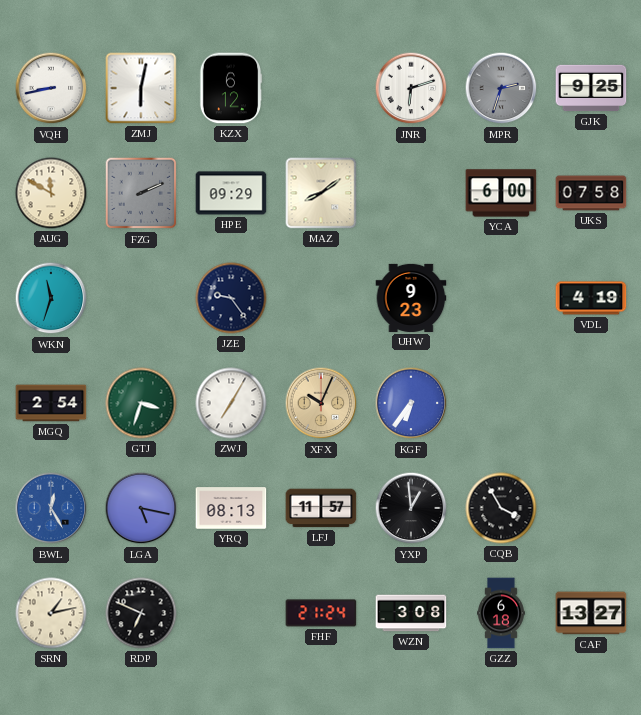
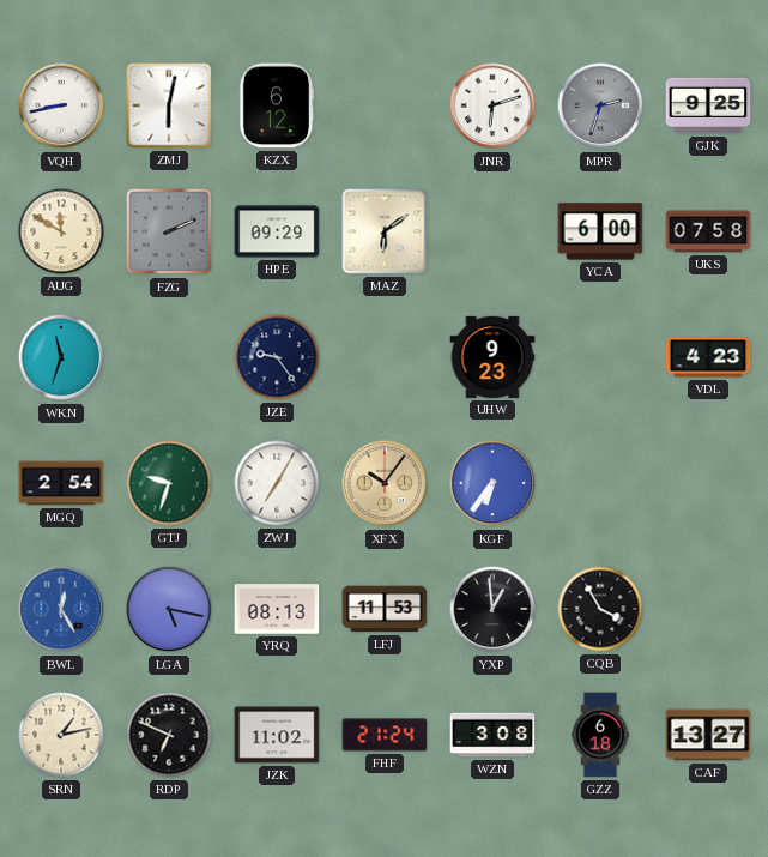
MAZ: 8:09 -> 6:09 (385, 231)
VDL: 4:19 -> 4:23 (708, 357)
GTJ: 3:33 -> 9:33 (169, 483)
XFX: 10:04 -> 10:06 (385, 483)
LFJ: 11:57 -> 11:53 (385, 609)
JZK: none -> 11:02 (277, 735)
